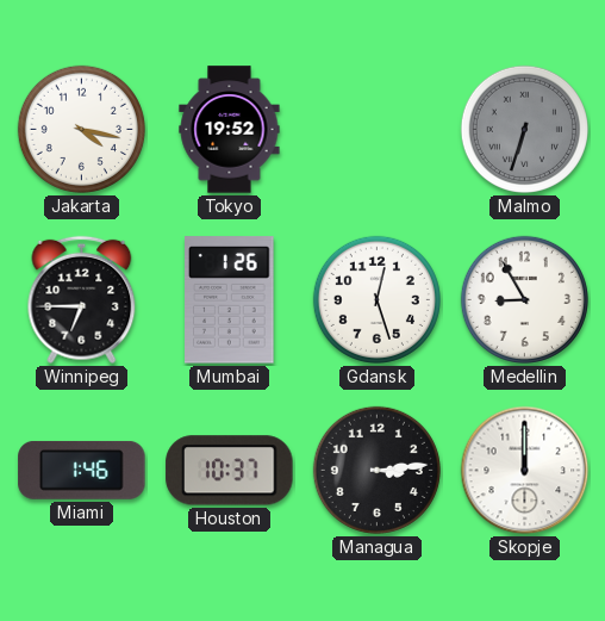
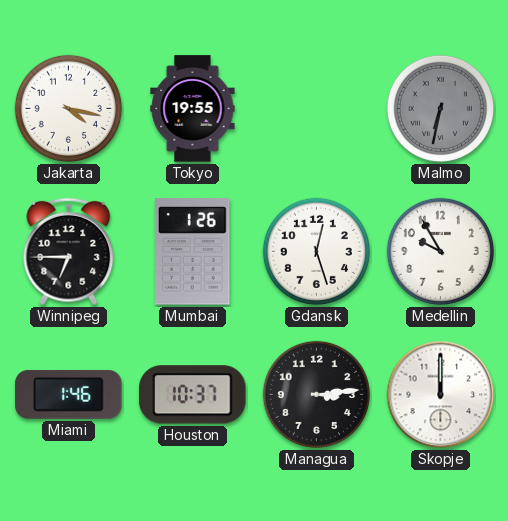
Tokyo: 19:52 -> 19:55 (193, 109)
Malmo: 6:33 -> 6:32 (440, 108)
Medellin: 8:55 -> 9:55 (440, 251)
